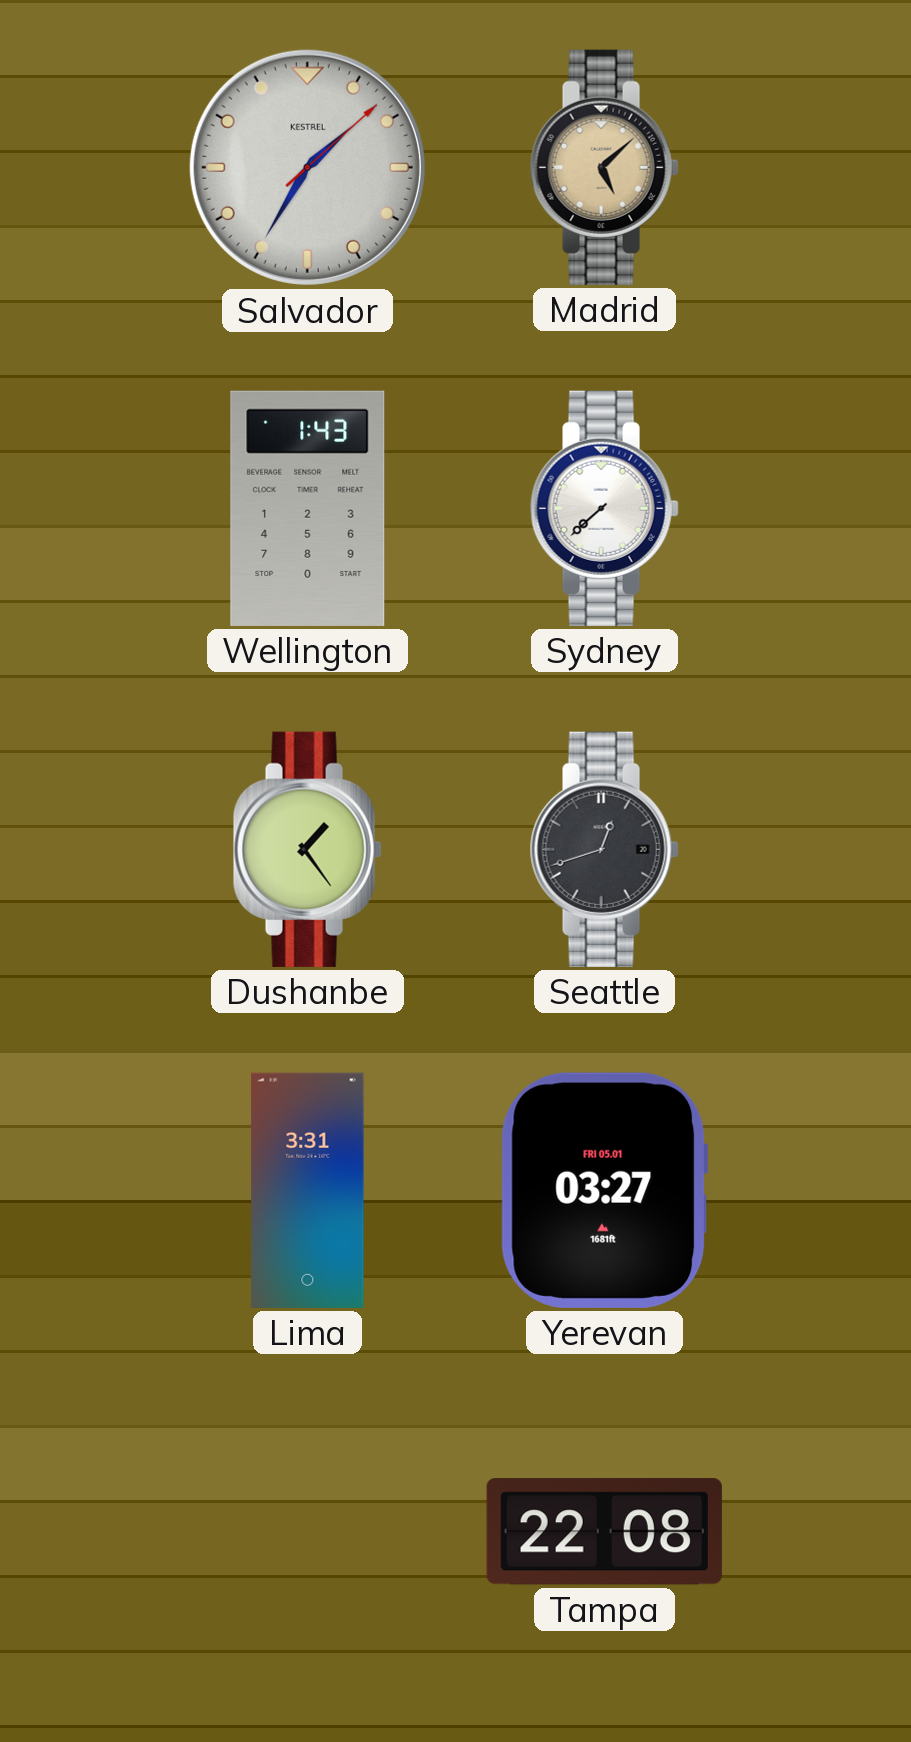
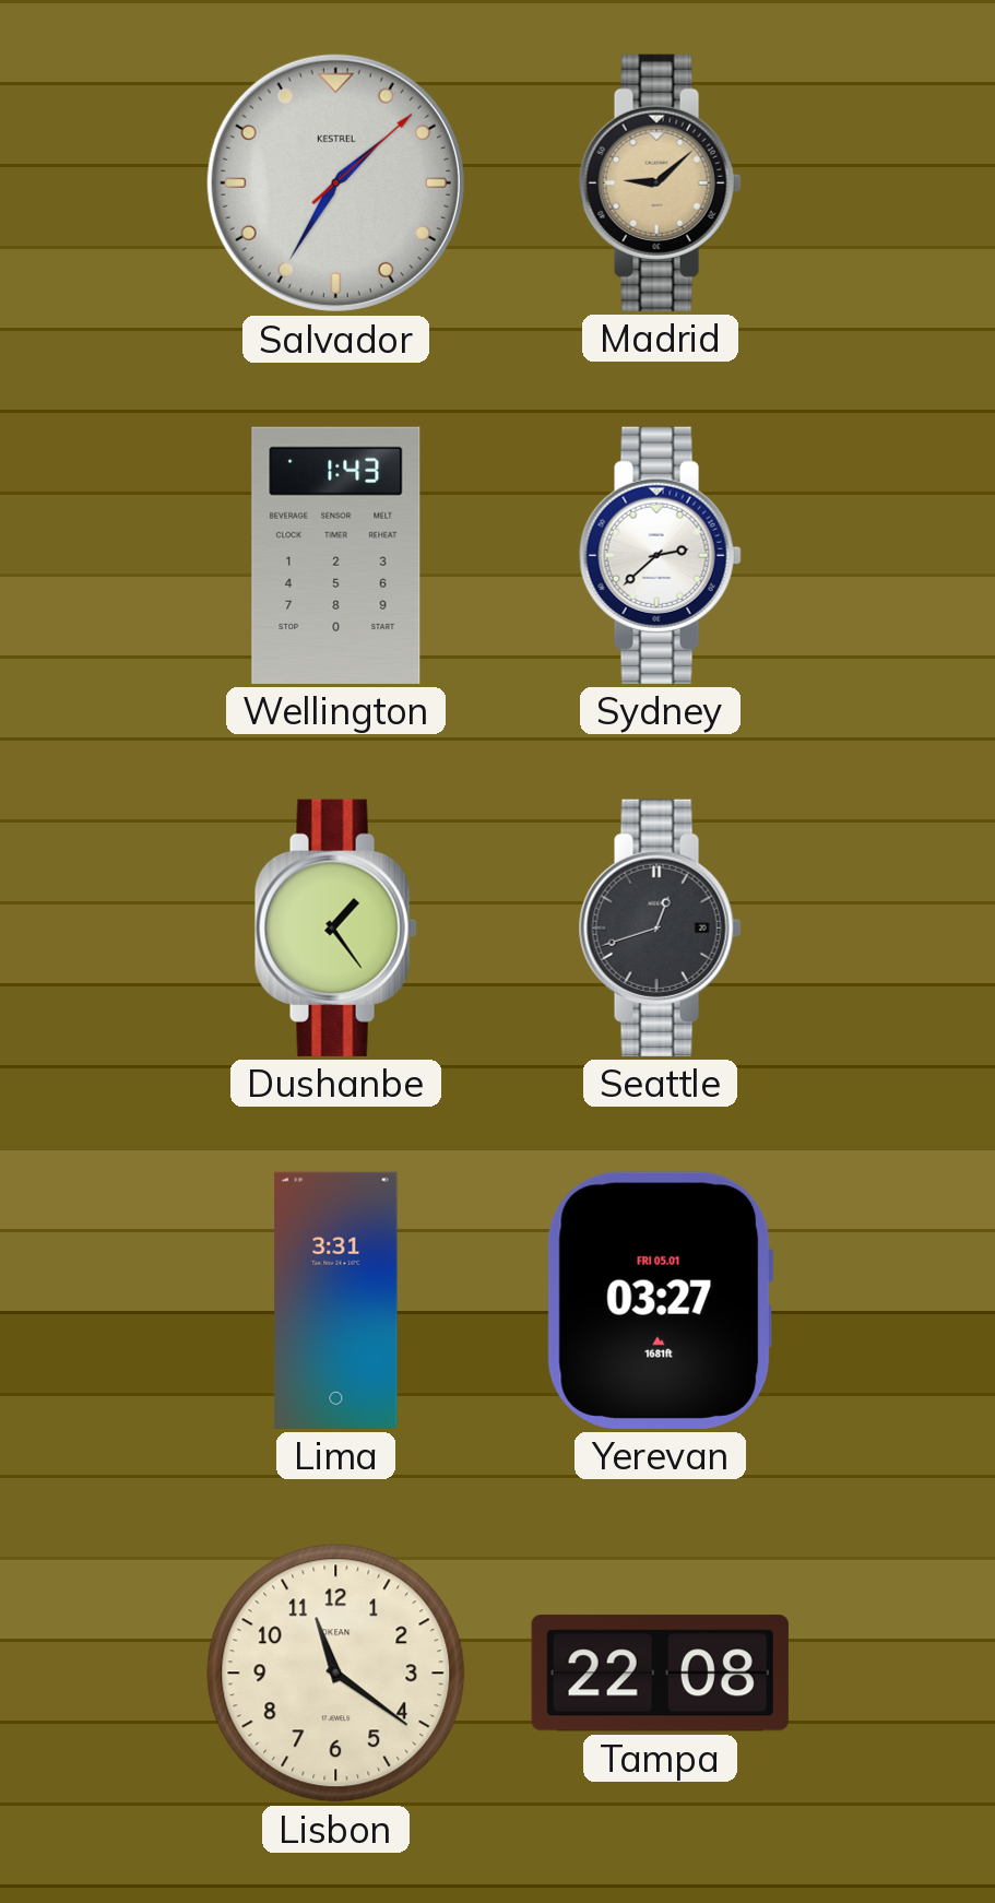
Madrid: 5:08 -> 9:08 (660, 182)
Sydney: 7:38 -> 2:38 (660, 555)
Lisbon: none -> 11:21 (336, 1674)
